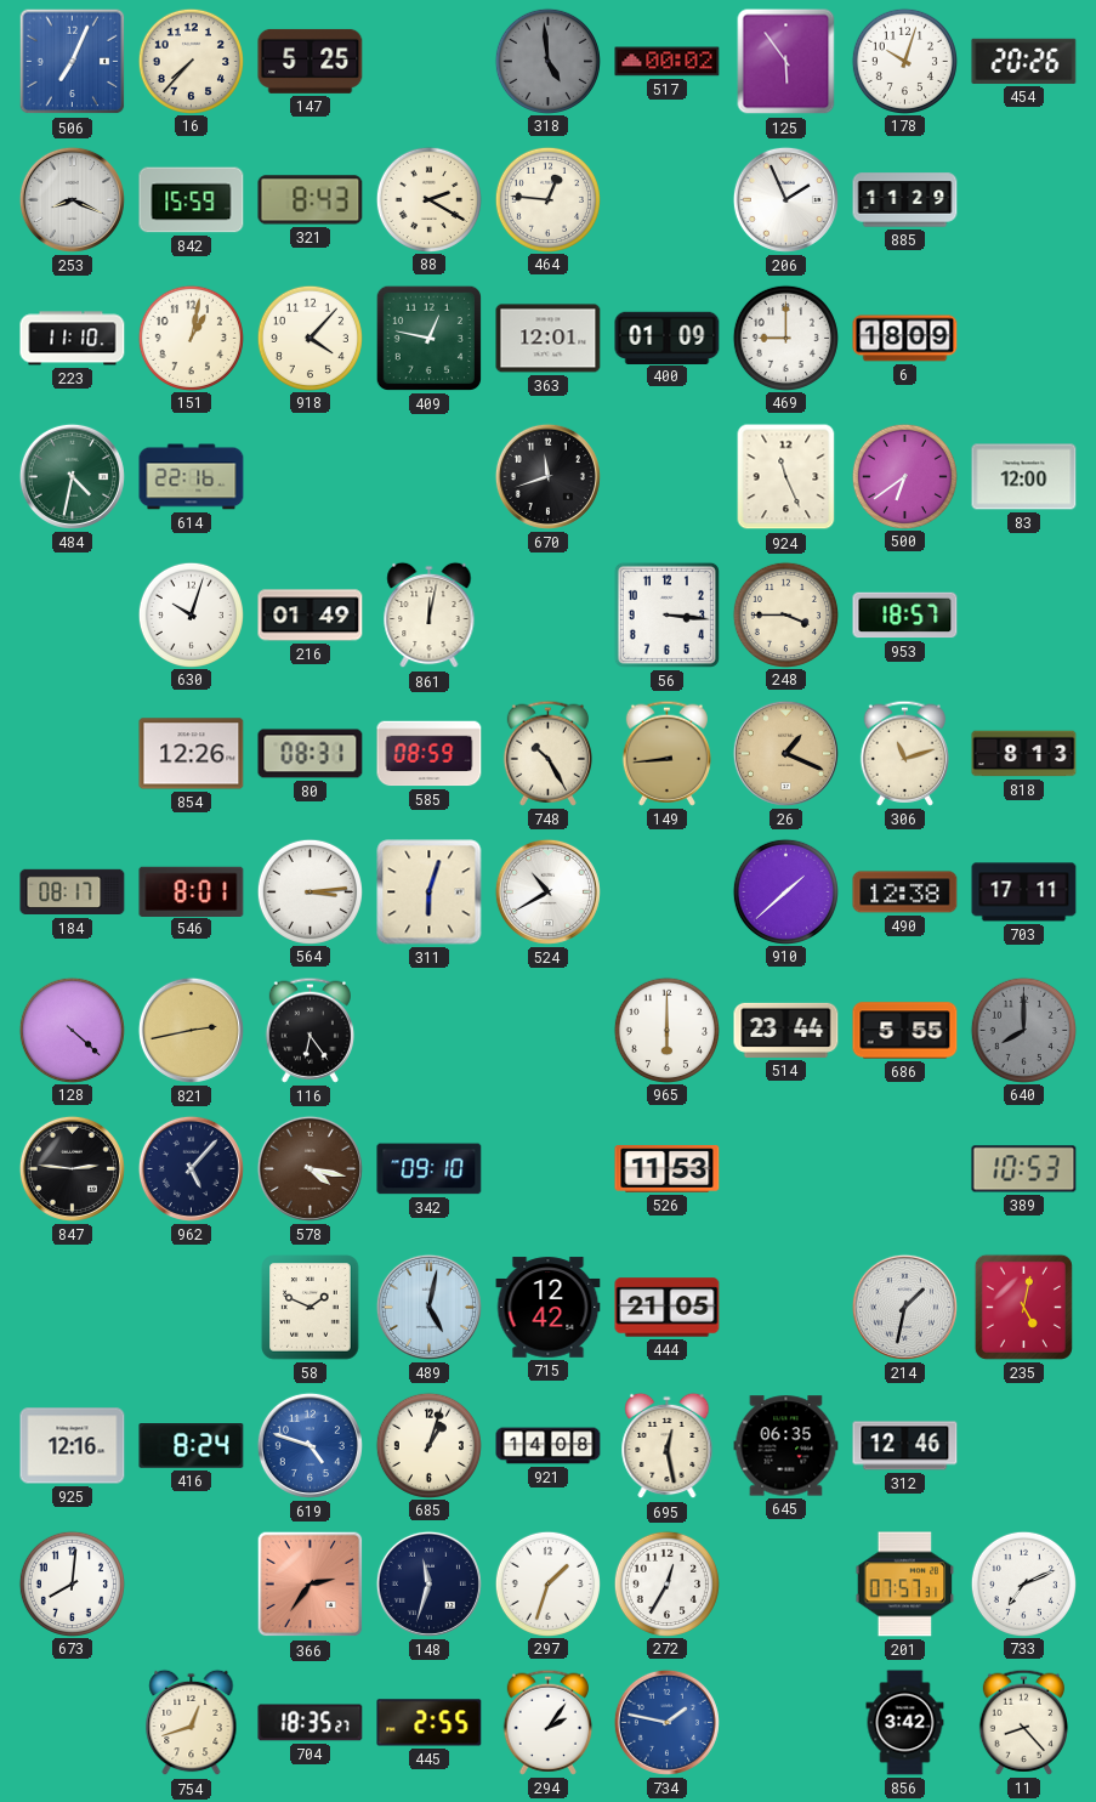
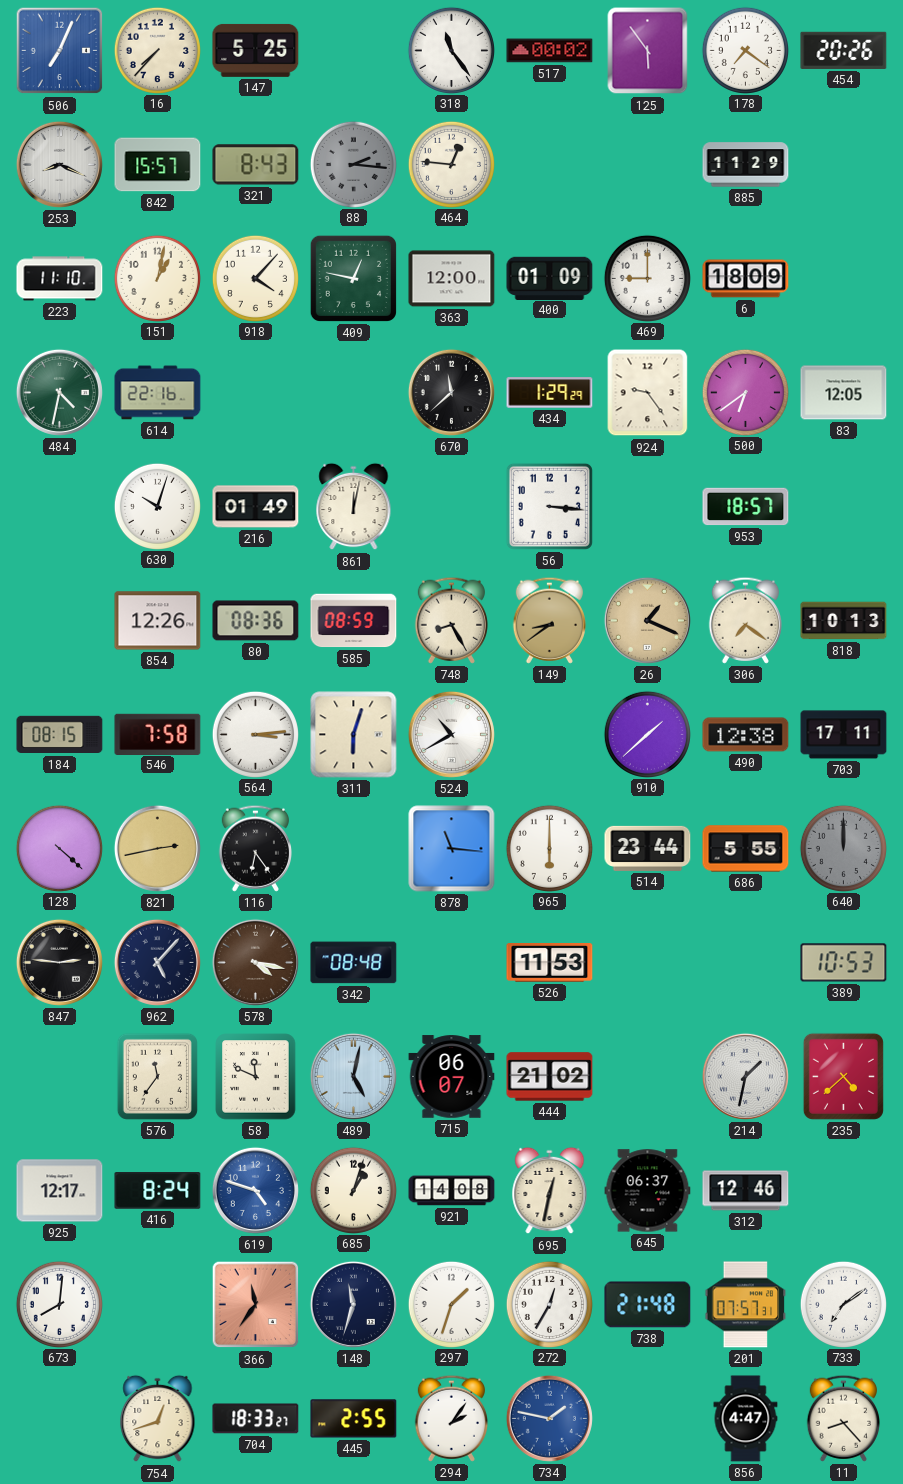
318: 4:59 -> 11:24 (451, 50)
318 dial: grey -> white (451, 50)
178: 10:03 -> 7:21 (745, 50)
842: 15:59 -> 15:57 (158, 165)
88: 2:20 -> 2:16 (353, 164)
88 dial: cream -> grey (353, 164)
206: 1:56 -> none (785, 199)
363: 12:01 -> 12:00 (452, 279)
670: 11:42 -> 11:38 (451, 392)
434: none -> 1:29 (550, 393)
924: 11:26 -> 9:24 (648, 393)
83: 12:00 -> 12:05 (844, 393)
248: 3:45 -> none (785, 614)
80: 08:31 -> 08:36 (256, 621)
748: 10:25 -> 8:25 (451, 620)
149: 8:44 -> 8:39 (549, 620)
306: 11:12 -> 7:21 (745, 620)
818: 8:13 -> 10:13 (844, 621)
184: 08:17 -> 08:15 (60, 735)
546: 8:01 -> 7:58 (158, 734)
878: none -> 11:16 (452, 849)
640: 8:00 -> 12:00 (843, 848)
342: 09:10 -> 08:48 (354, 963)
576: none -> 11:36 (157, 1076)
58: 1:49 -> 11:49 (256, 1077)
715: 12:42 -> 06:07 (452, 1077)
444: 21:05 -> 21:02 (550, 1077)
235: 5:02 -> 4:38 (843, 1076)
925: 12:16 -> 12:17 (60, 1191)
695: 12:28 -> 12:32 (550, 1191)
645: 06:35 -> 06:37 (648, 1191)
366: 2:36 -> 11:36 (256, 1305)
738: none -> 21:48 (648, 1305)
733: 7:11 -> 7:09 (843, 1304)
704: 18:35 -> 18:33 (256, 1419)
856: 3:42 -> 4:47 (746, 1419)
